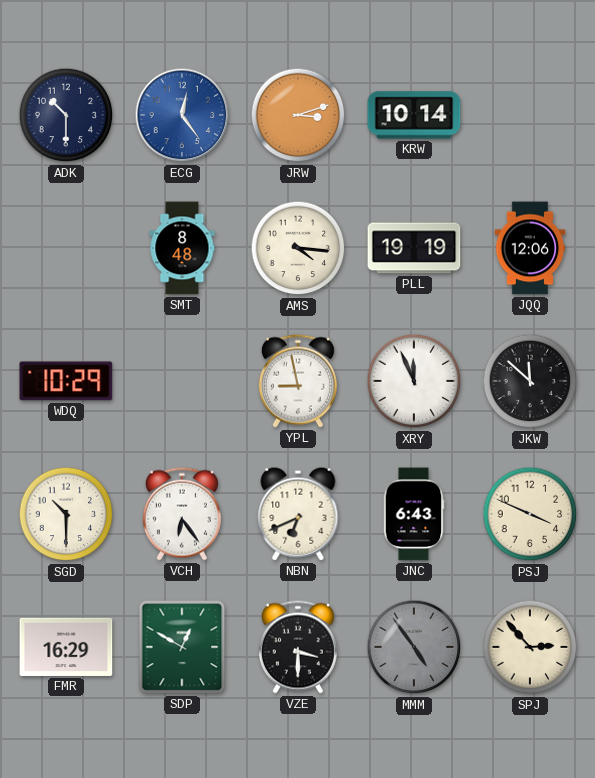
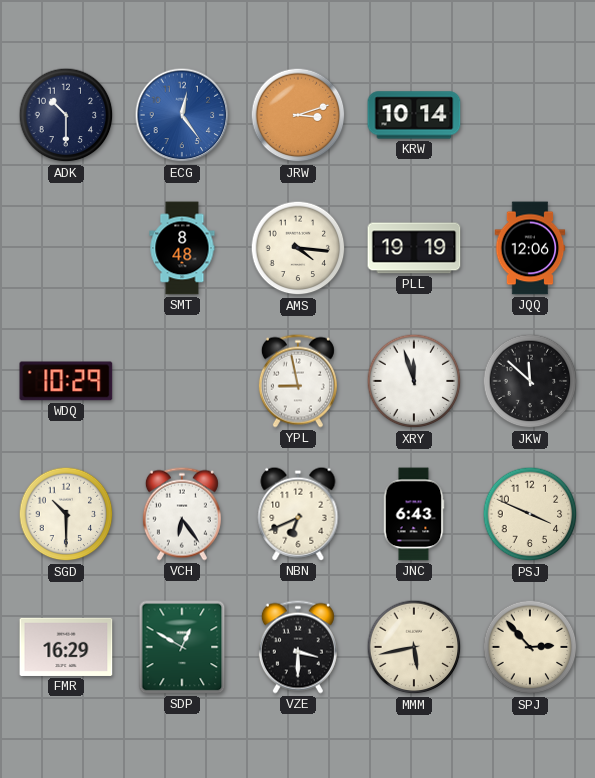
XRY: 11:56 -> 11:57 (414, 381)
MMM: 4:54 -> 5:43 (414, 647)
MMM dial: grey -> cream (414, 647)
